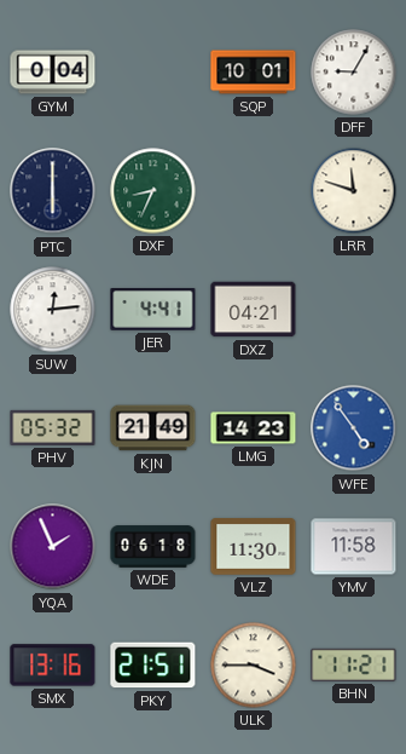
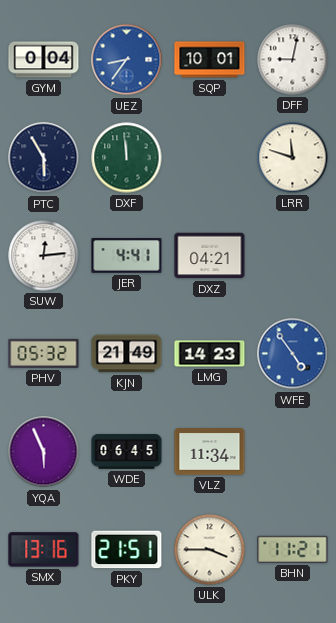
UEZ: none -> 8:36 (127, 60)
DFF: 9:05 -> 9:02 (293, 60)
PTC: 6:00 -> 5:55 (44, 158)
DXF: 8:34 -> 11:59 (127, 158)
YQA: 1:56 -> 5:56 (44, 452)
WDE: 06:18 -> 06:45 (127, 452)
VLZ: 11:30 -> 11:34 (210, 452)
YMV: 11:58 -> none (354, 547)
